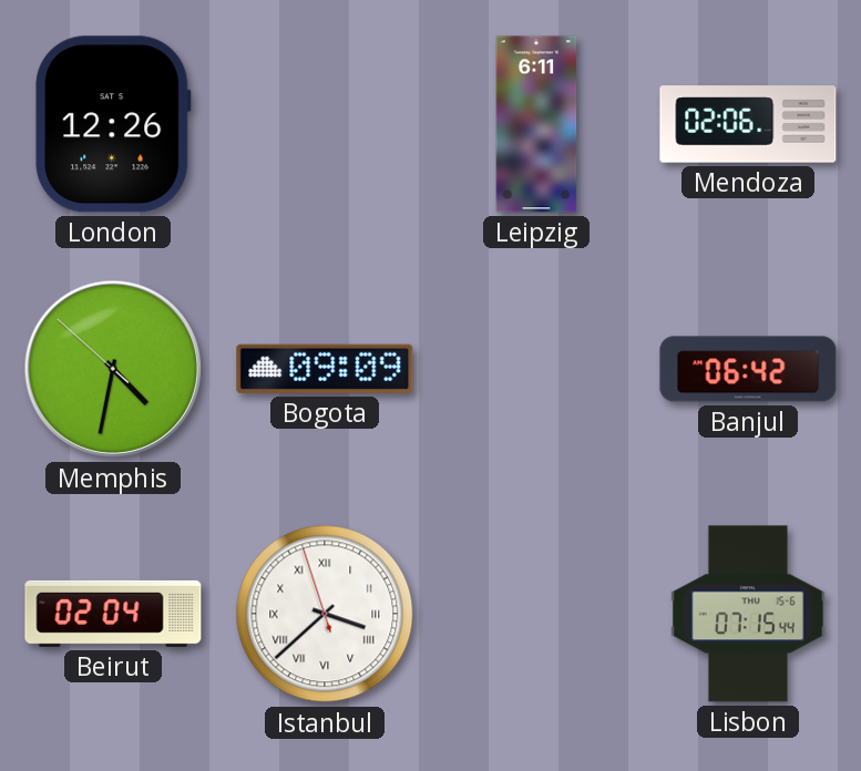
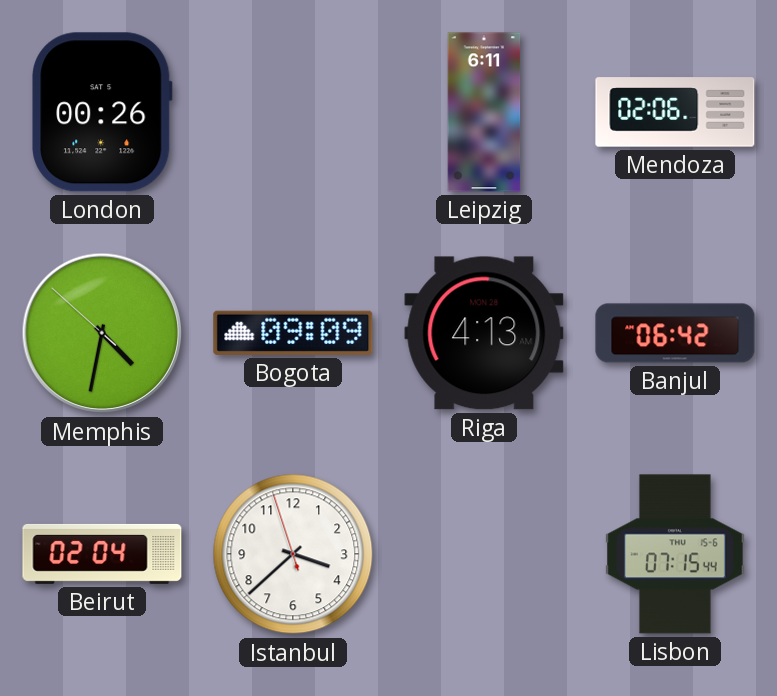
London: 12:26 -> 00:26 (102, 112)
Riga: none -> 4:13 (484, 333)
Istanbul numerals: Roman -> Arabic (293, 554)
